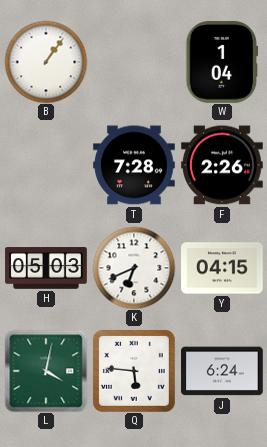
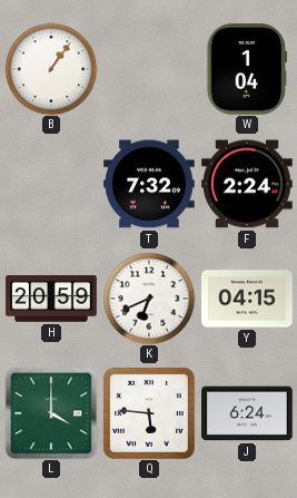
T: 7:28 -> 7:32 (149, 184)
F: 2:26 -> 2:24 (247, 184)
H: 05:03 -> 20:59 (51, 299)
L: 4:02 -> 4:00 (51, 413)
